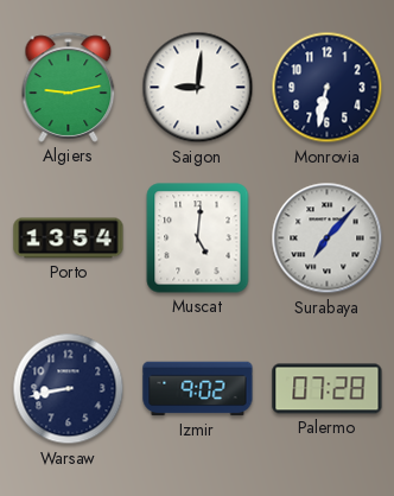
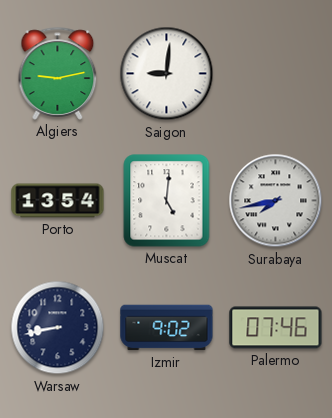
Monrovia: 6:32 -> none (328, 88)
Surabaya: 7:07 -> 7:43 (276, 201)
Palermo: 07:28 -> 07:46 (276, 328)
